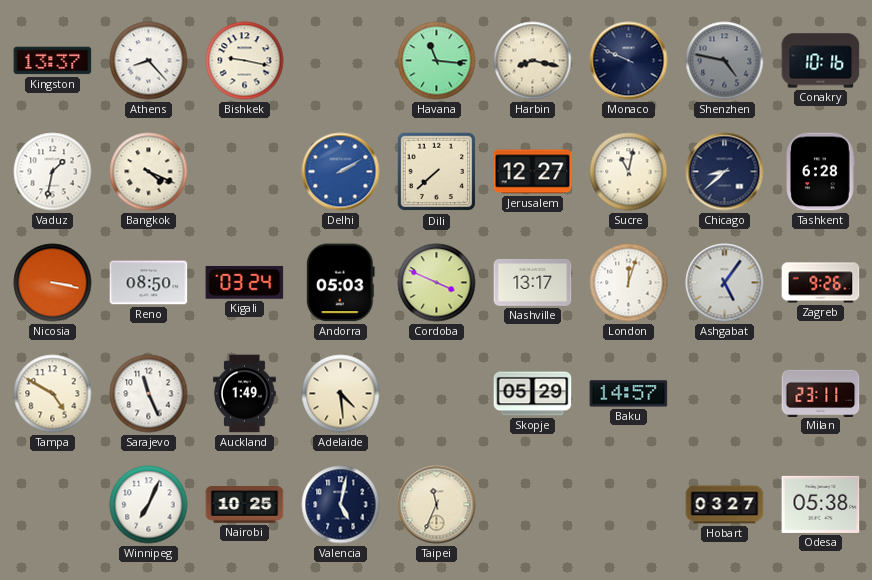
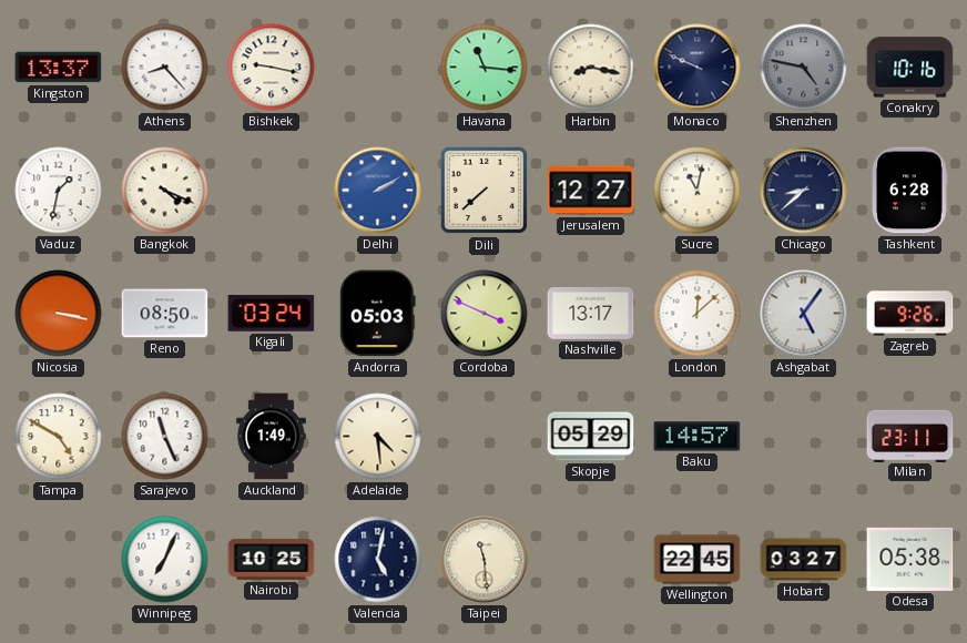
London: 12:03 -> 12:08 (698, 314)
Taipei: 11:34 -> 11:29 (485, 560)
Wellington: none -> 22:45 (698, 560)
